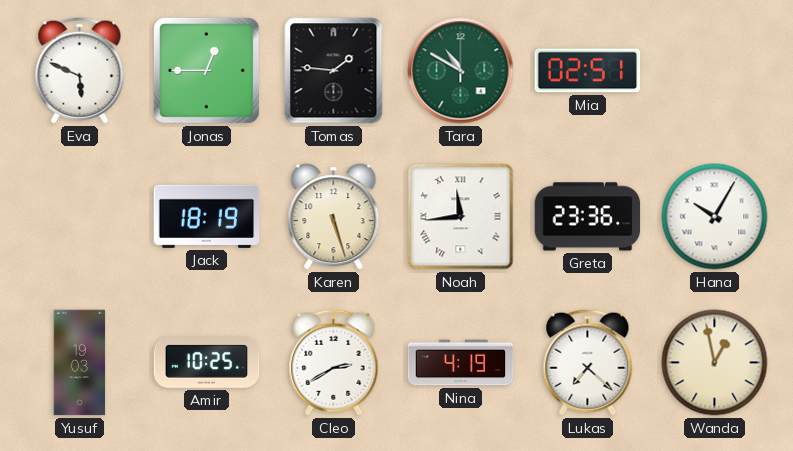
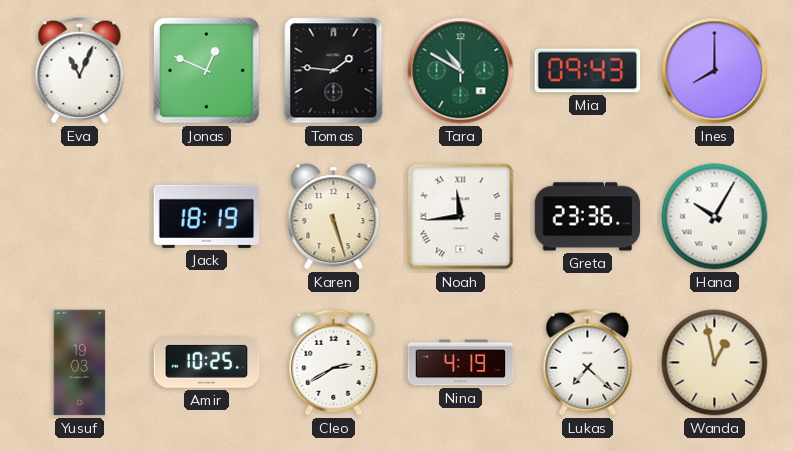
Eva: 5:49 -> 11:04 (80, 71)
Jonas: 12:45 -> 12:49 (206, 70)
Mia: 02:51 -> 09:43 (588, 71)
Ines: none -> 8:00 (715, 71)
